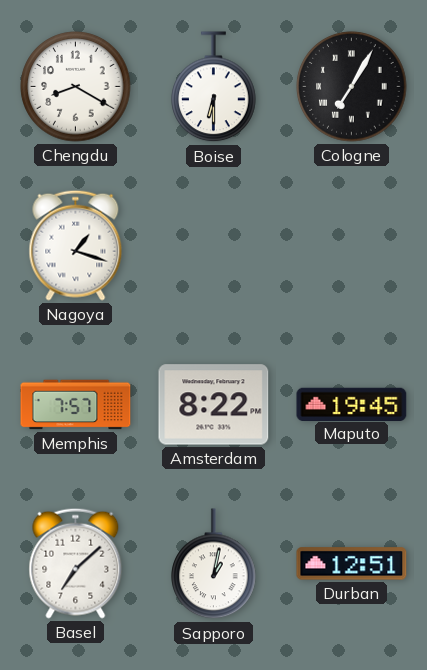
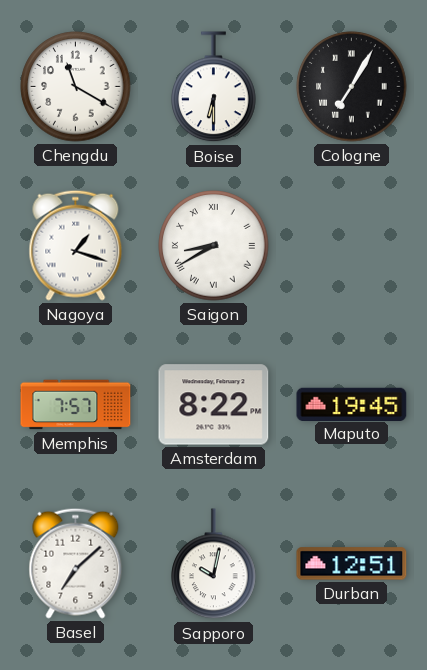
Chengdu: 8:20 -> 11:20 (76, 87)
Saigon: none -> 8:40 (214, 246)
Sapporo: 1:02 -> 10:02 (214, 564)
